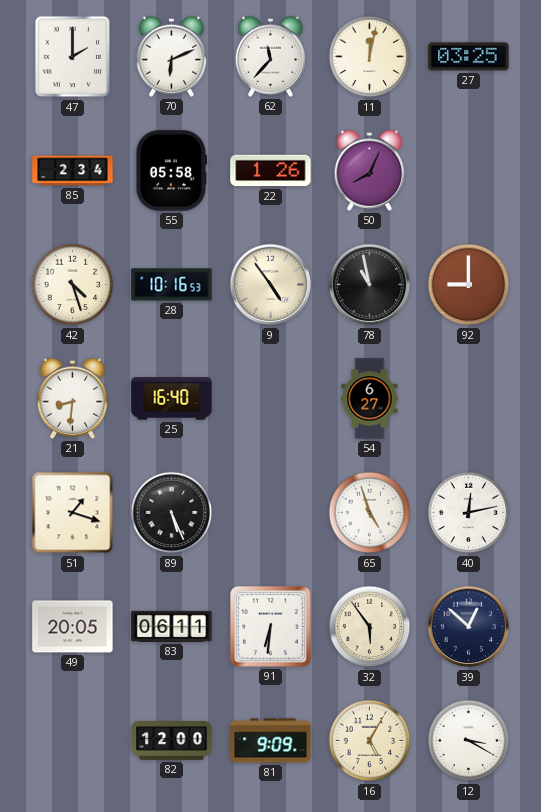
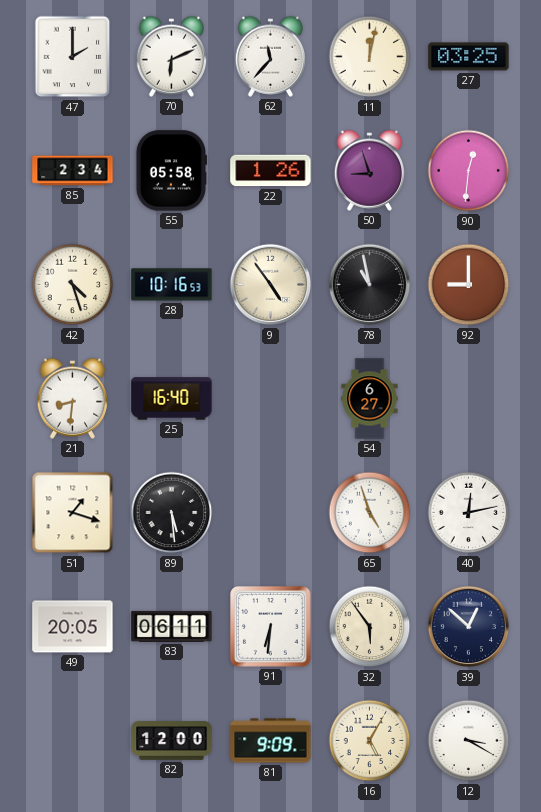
50: 8:04 -> 8:57 (369, 170)
90: none -> 12:31 (469, 171)
89: 5:26 -> 5:29 (172, 513)
